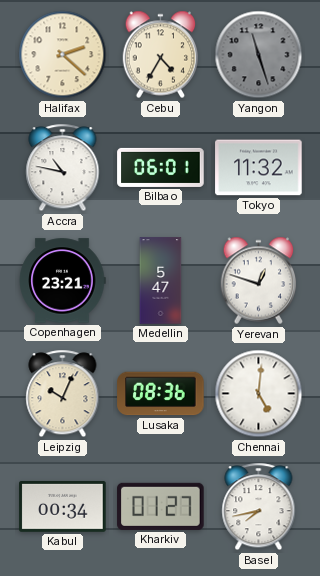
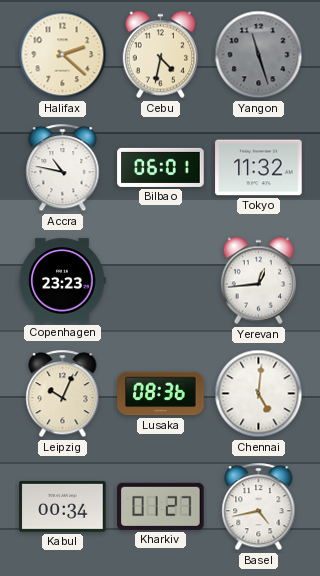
Cebu: 4:35 -> 4:32 (161, 55)
Copenhagen: 23:21 -> 23:23 (62, 281)
Medellin: 5:47 -> none (161, 281)
Yerevan: 12:48 -> 12:44 (259, 281)
Basel: 7:43 -> 4:43 (259, 507)
